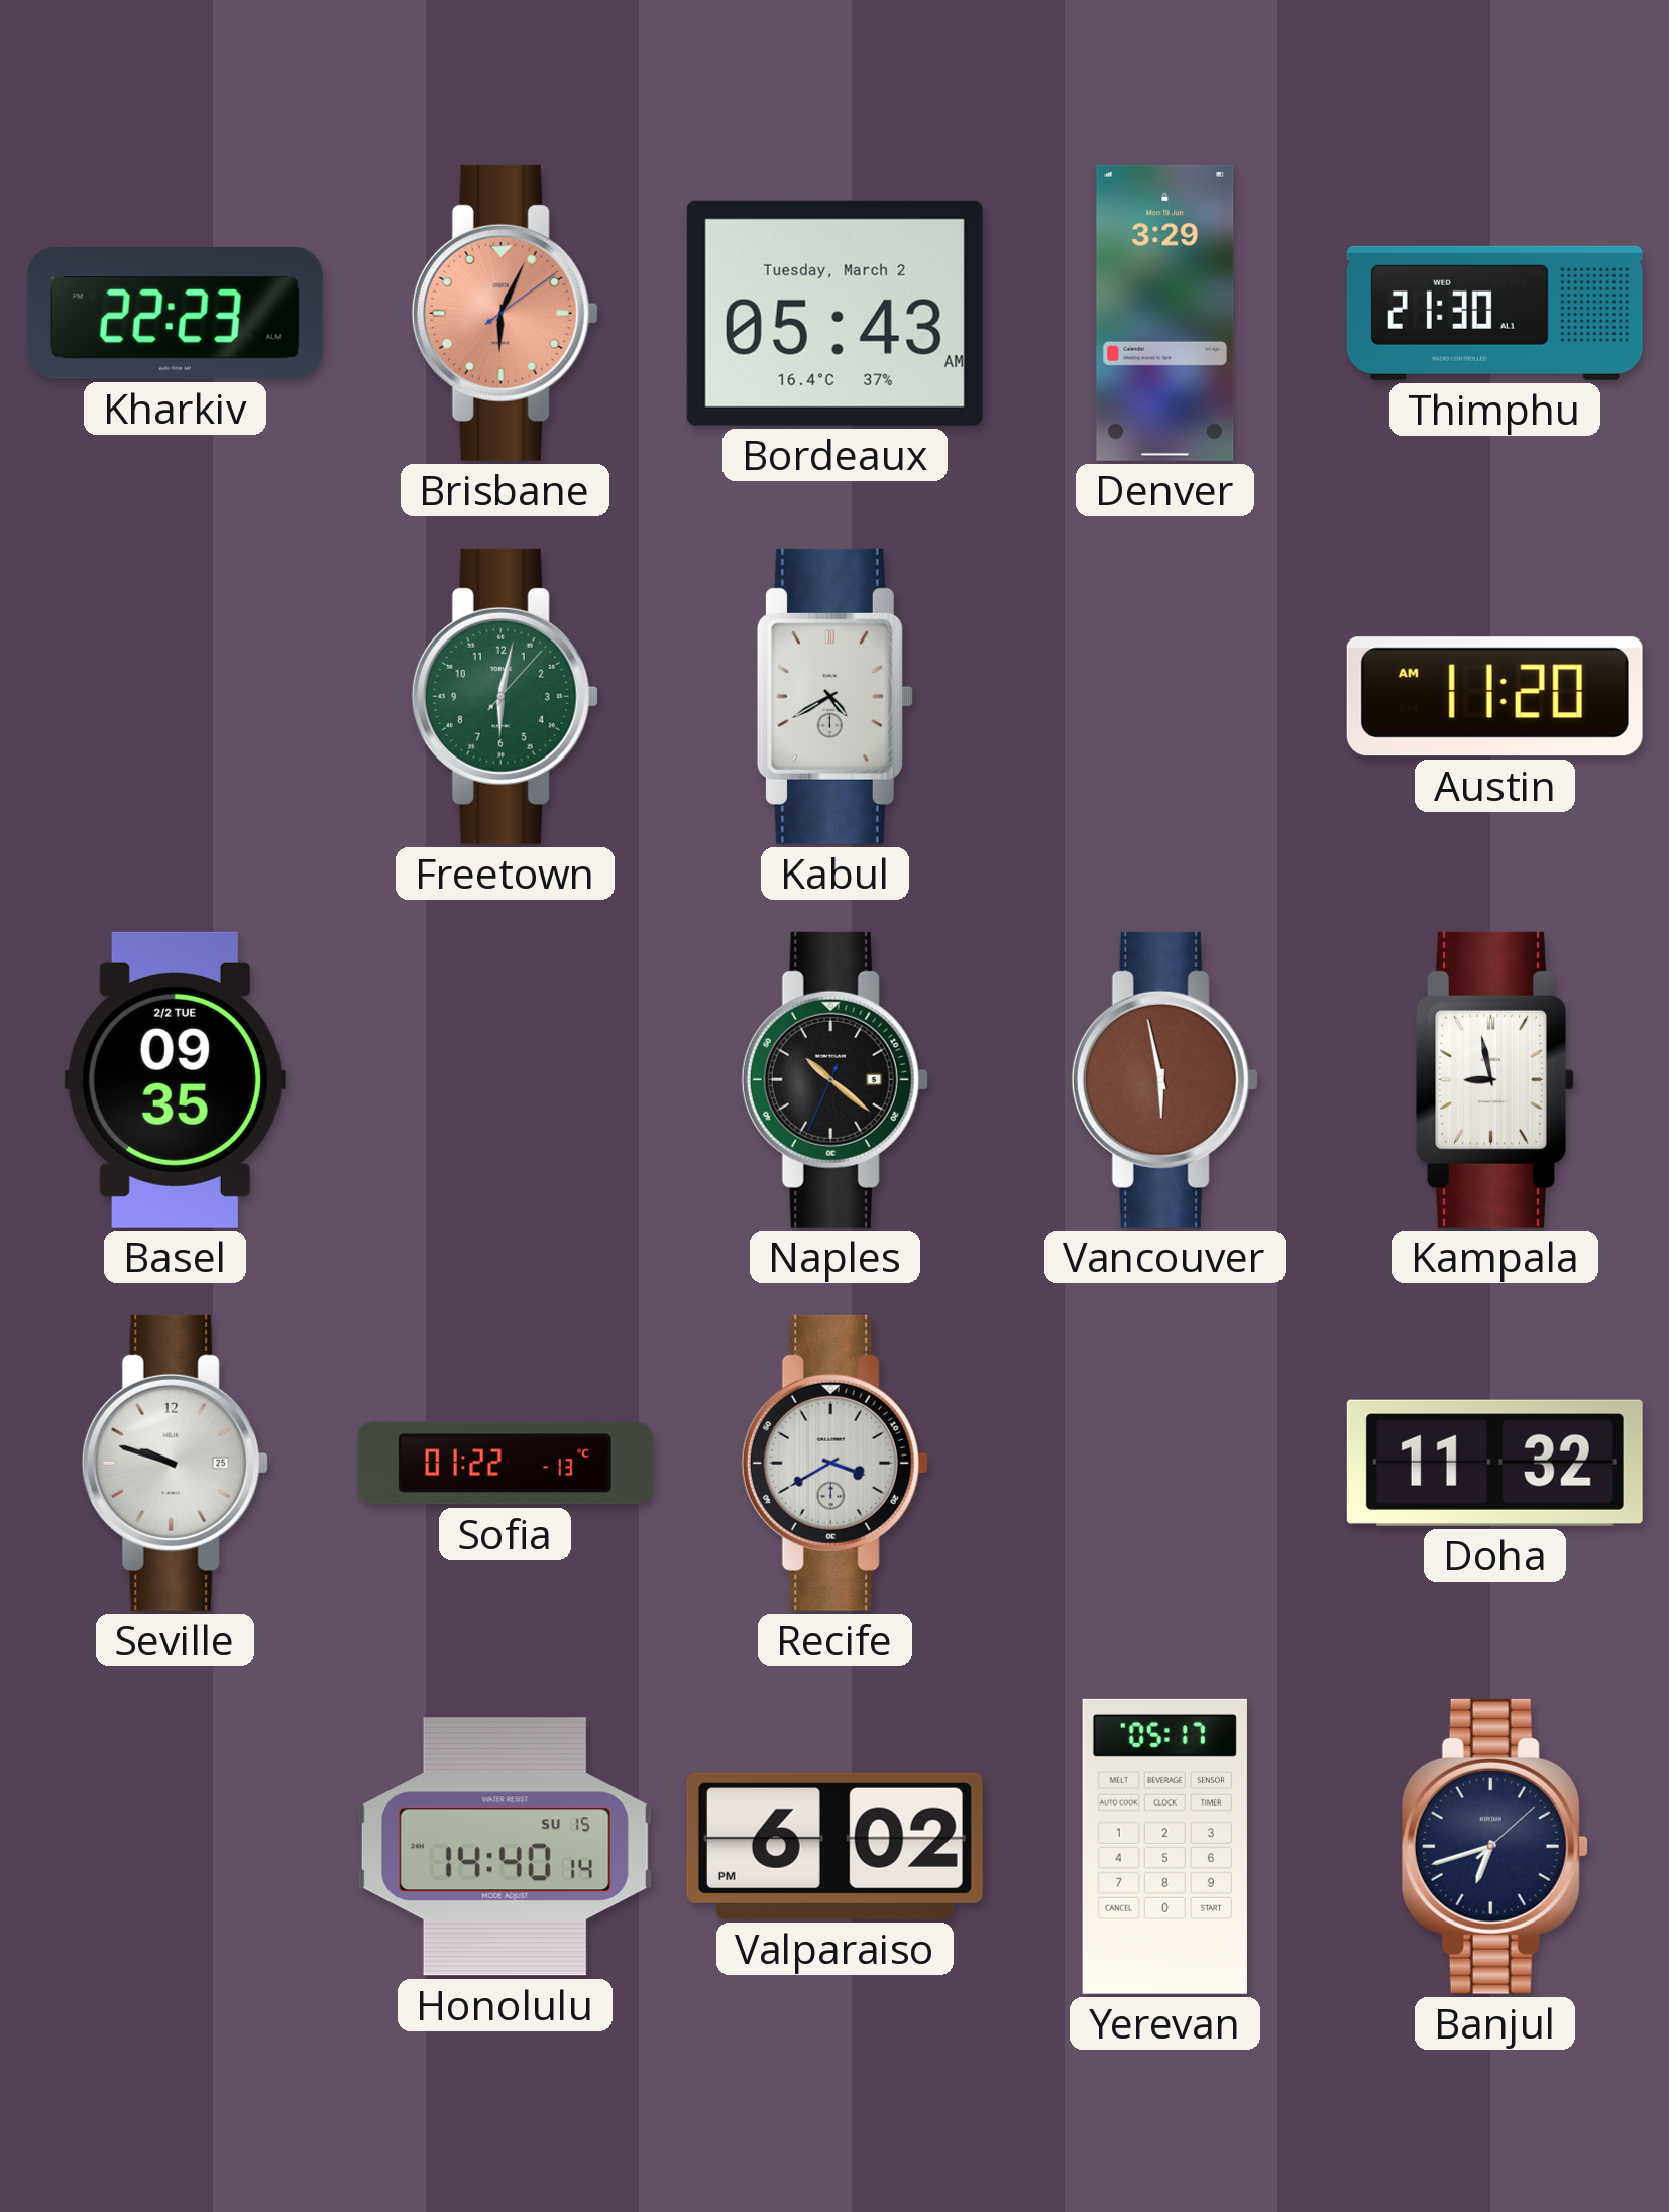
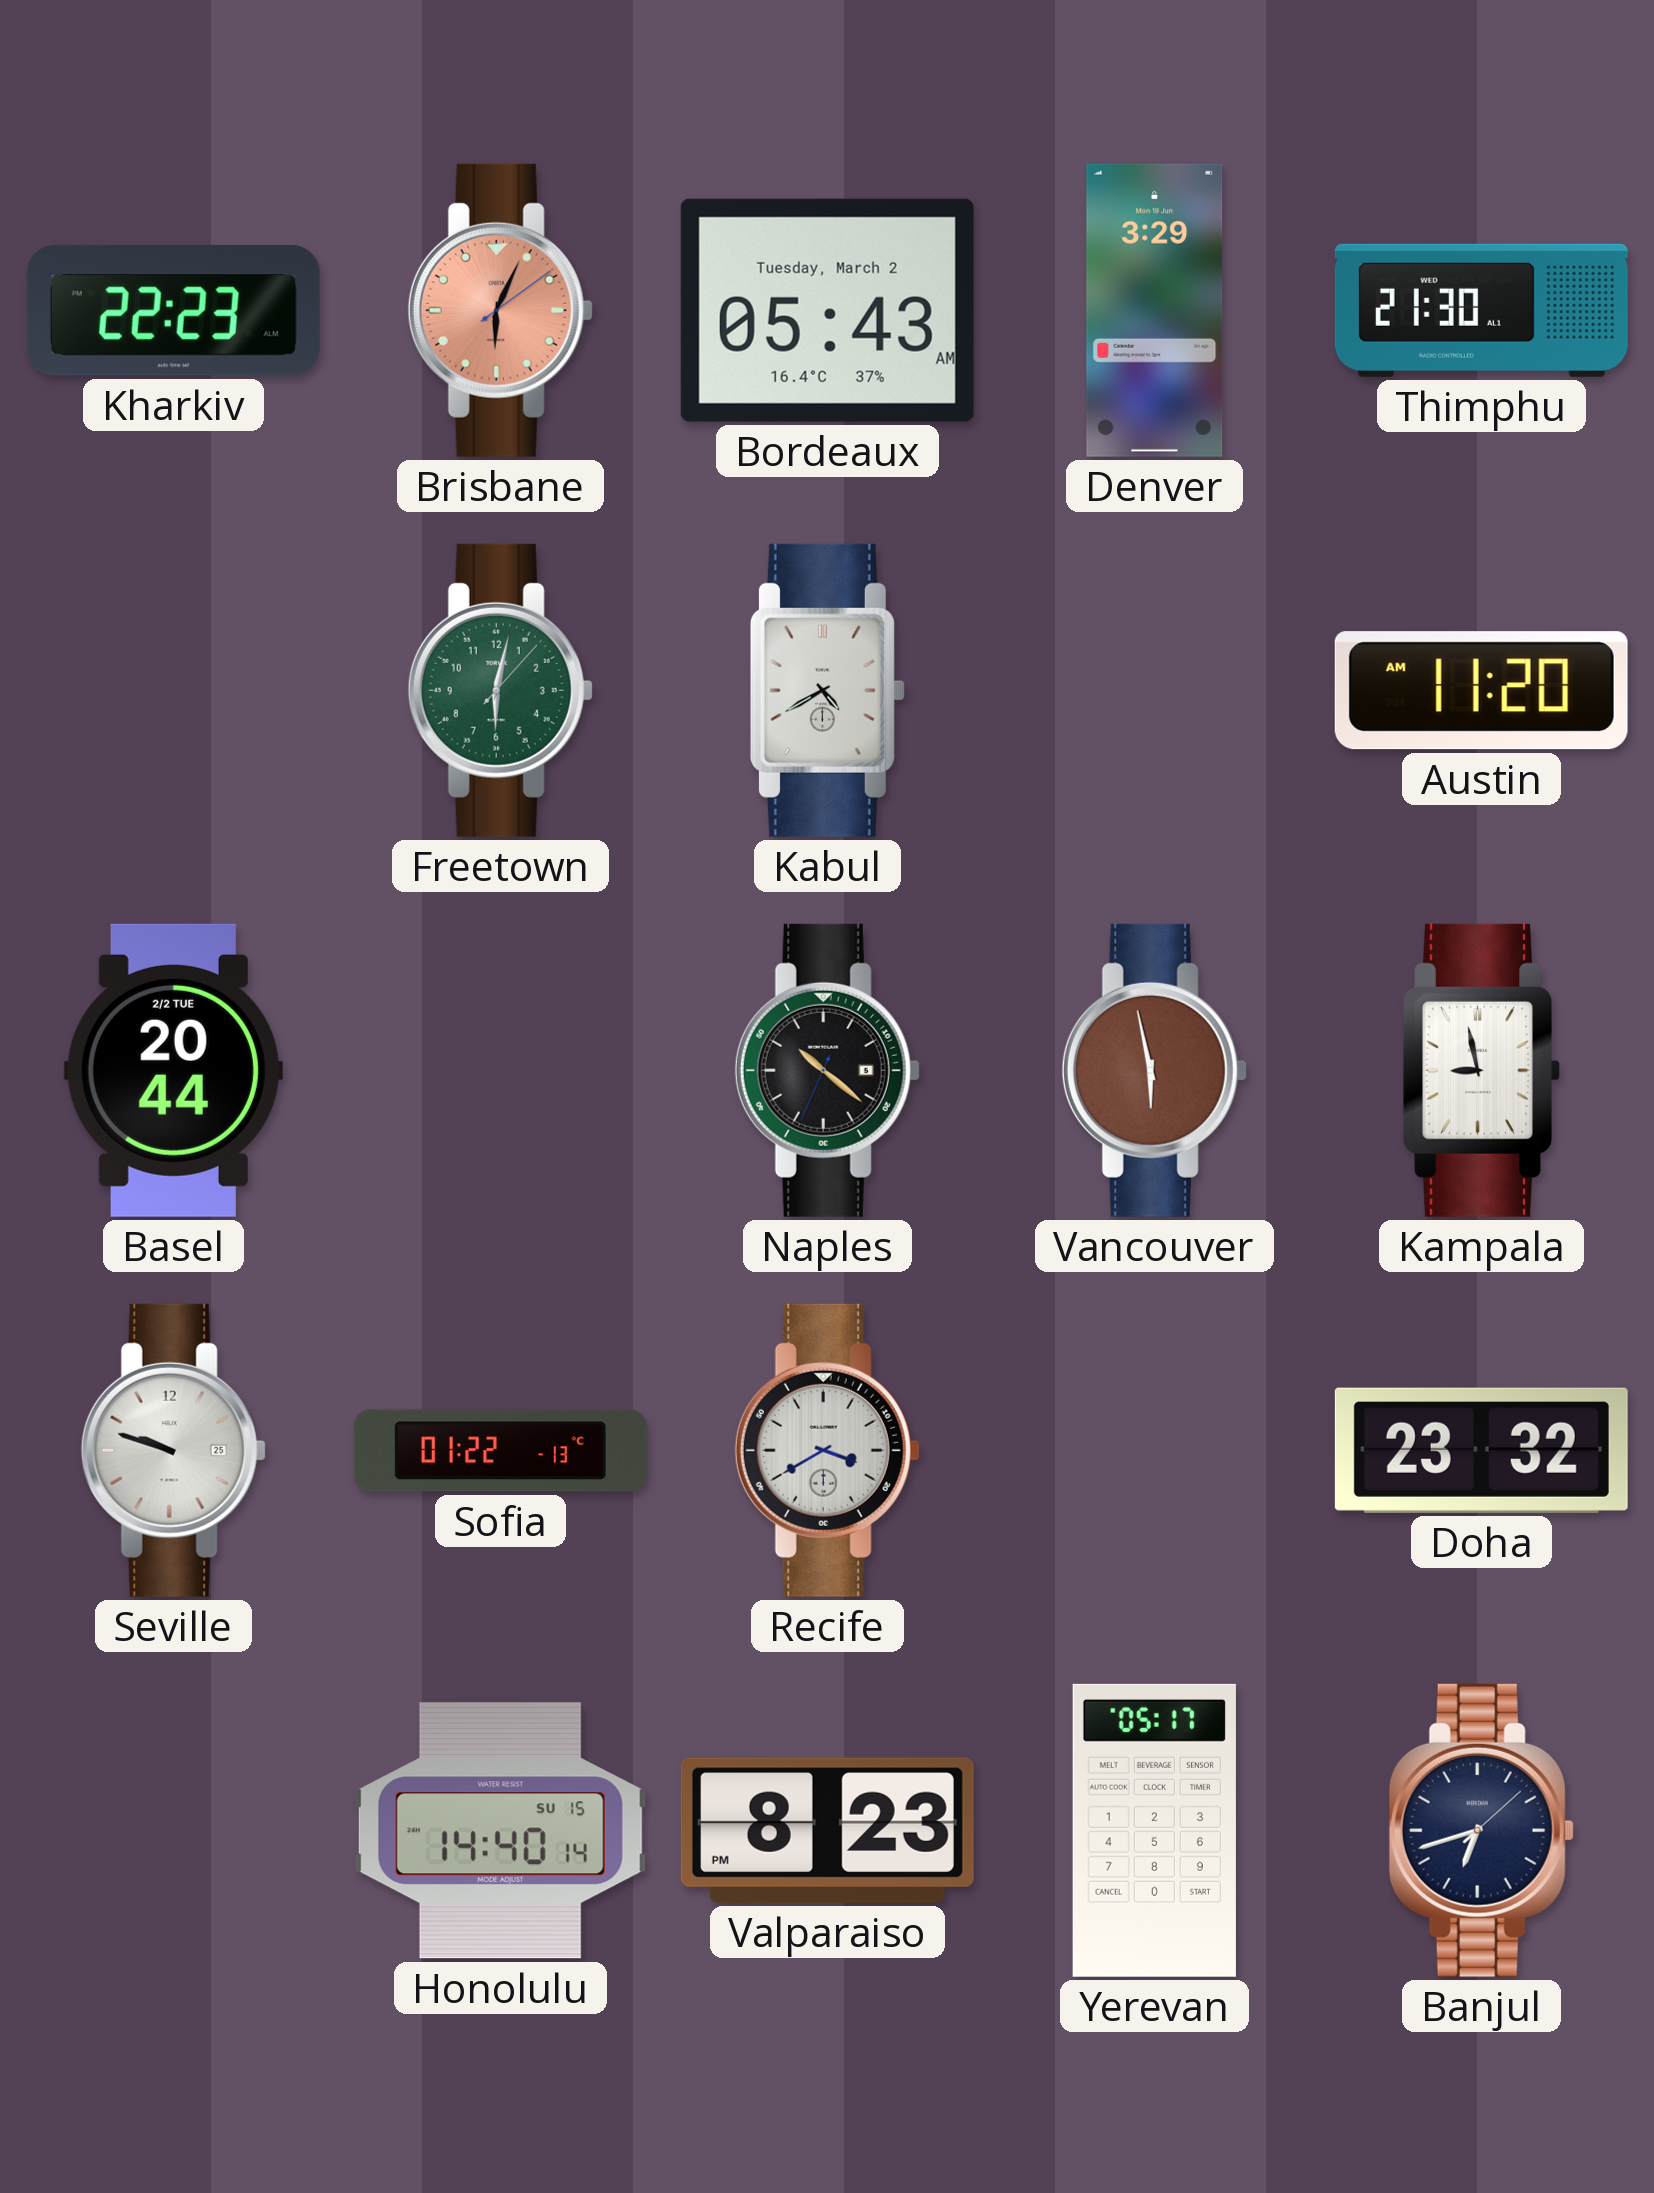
Basel: 09:35 -> 20:44 (173, 1070)
Doha: 11:32 -> 23:32 (1481, 1450)
Valparaiso: 6:02 -> 8:23 (827, 1830)
